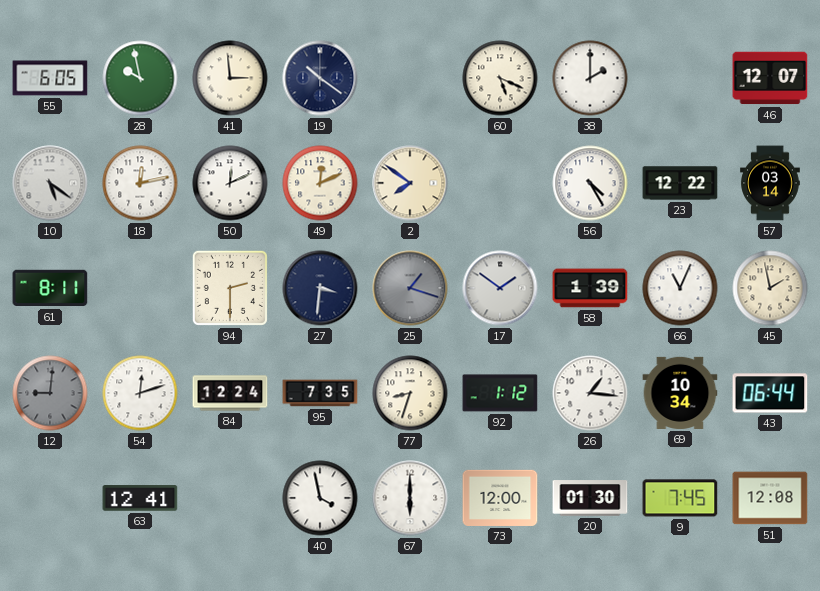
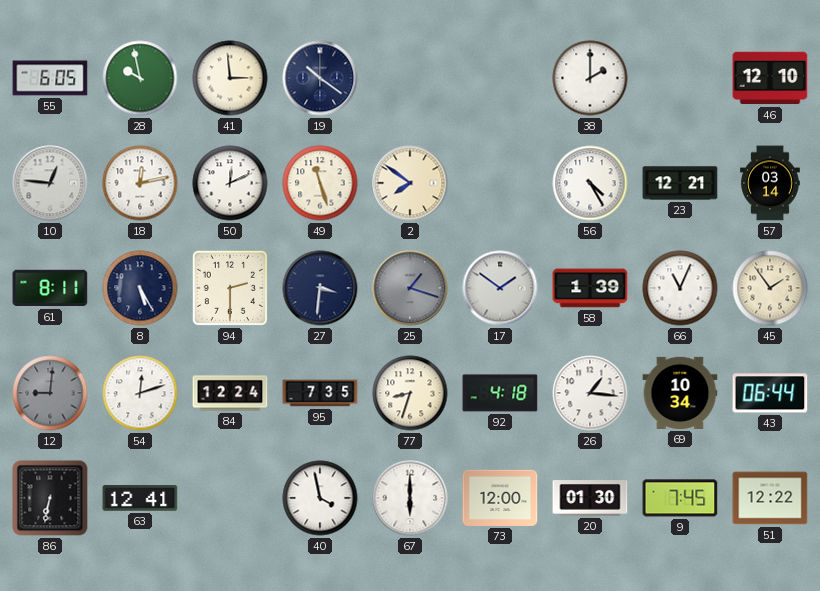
60: 5:19 -> none (500, 78)
46: 12:07 -> 12:10 (770, 78)
10: 5:21 -> 12:46 (50, 183)
49: 12:11 -> 11:27 (320, 183)
23: 12:22 -> 12:21 (680, 183)
8: none -> 5:25 (140, 288)
45: 1:58 -> 1:54 (770, 288)
92: 1:12 -> 4:18 (500, 393)
86: none -> 6:32 (50, 498)
51: 12:08 -> 12:22 (770, 498)
